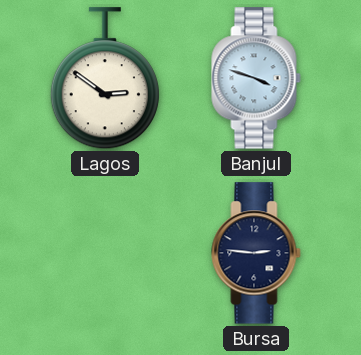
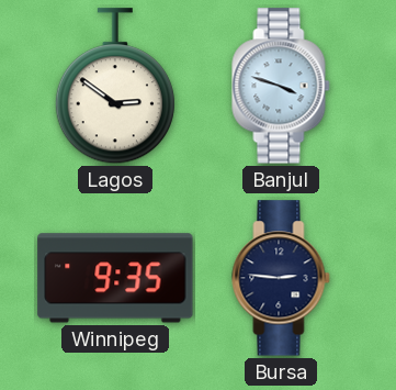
Winnipeg: none -> 9:35 (115, 278)
